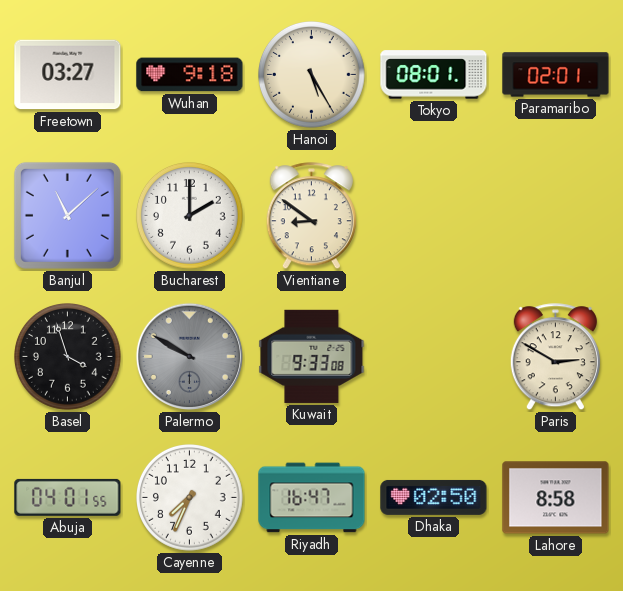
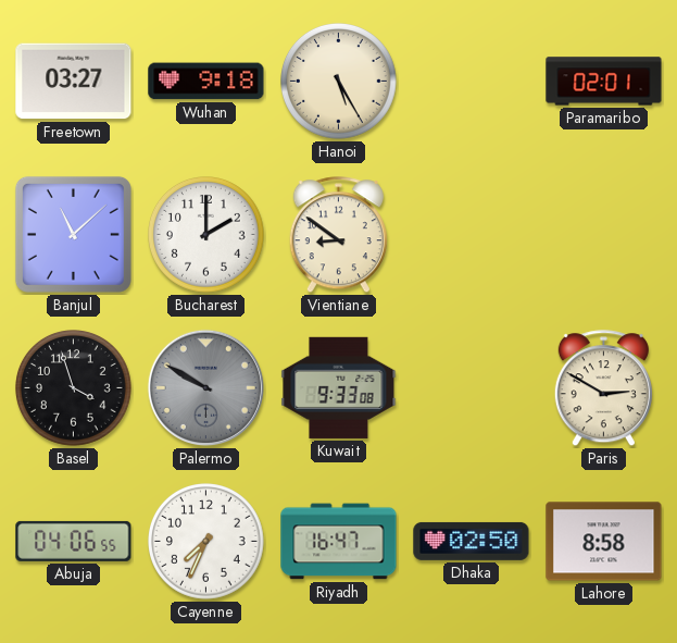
Tokyo: 08:01 -> none (434, 75)
Abuja: 04:01 -> 04:06 (74, 541)
